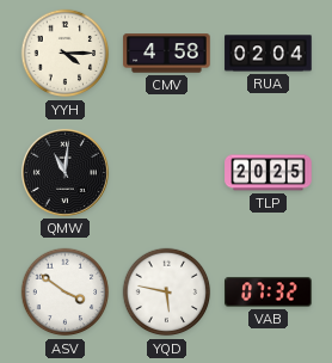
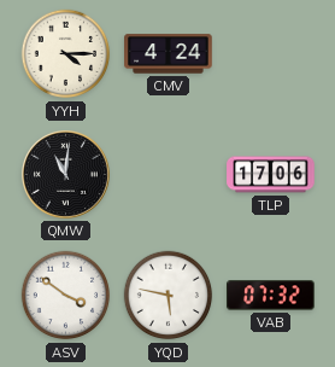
CMV: 4:58 -> 4:24 (169, 54)
RUA: 02:04 -> none (269, 54)
TLP: 20:25 -> 17:06 (271, 175)
